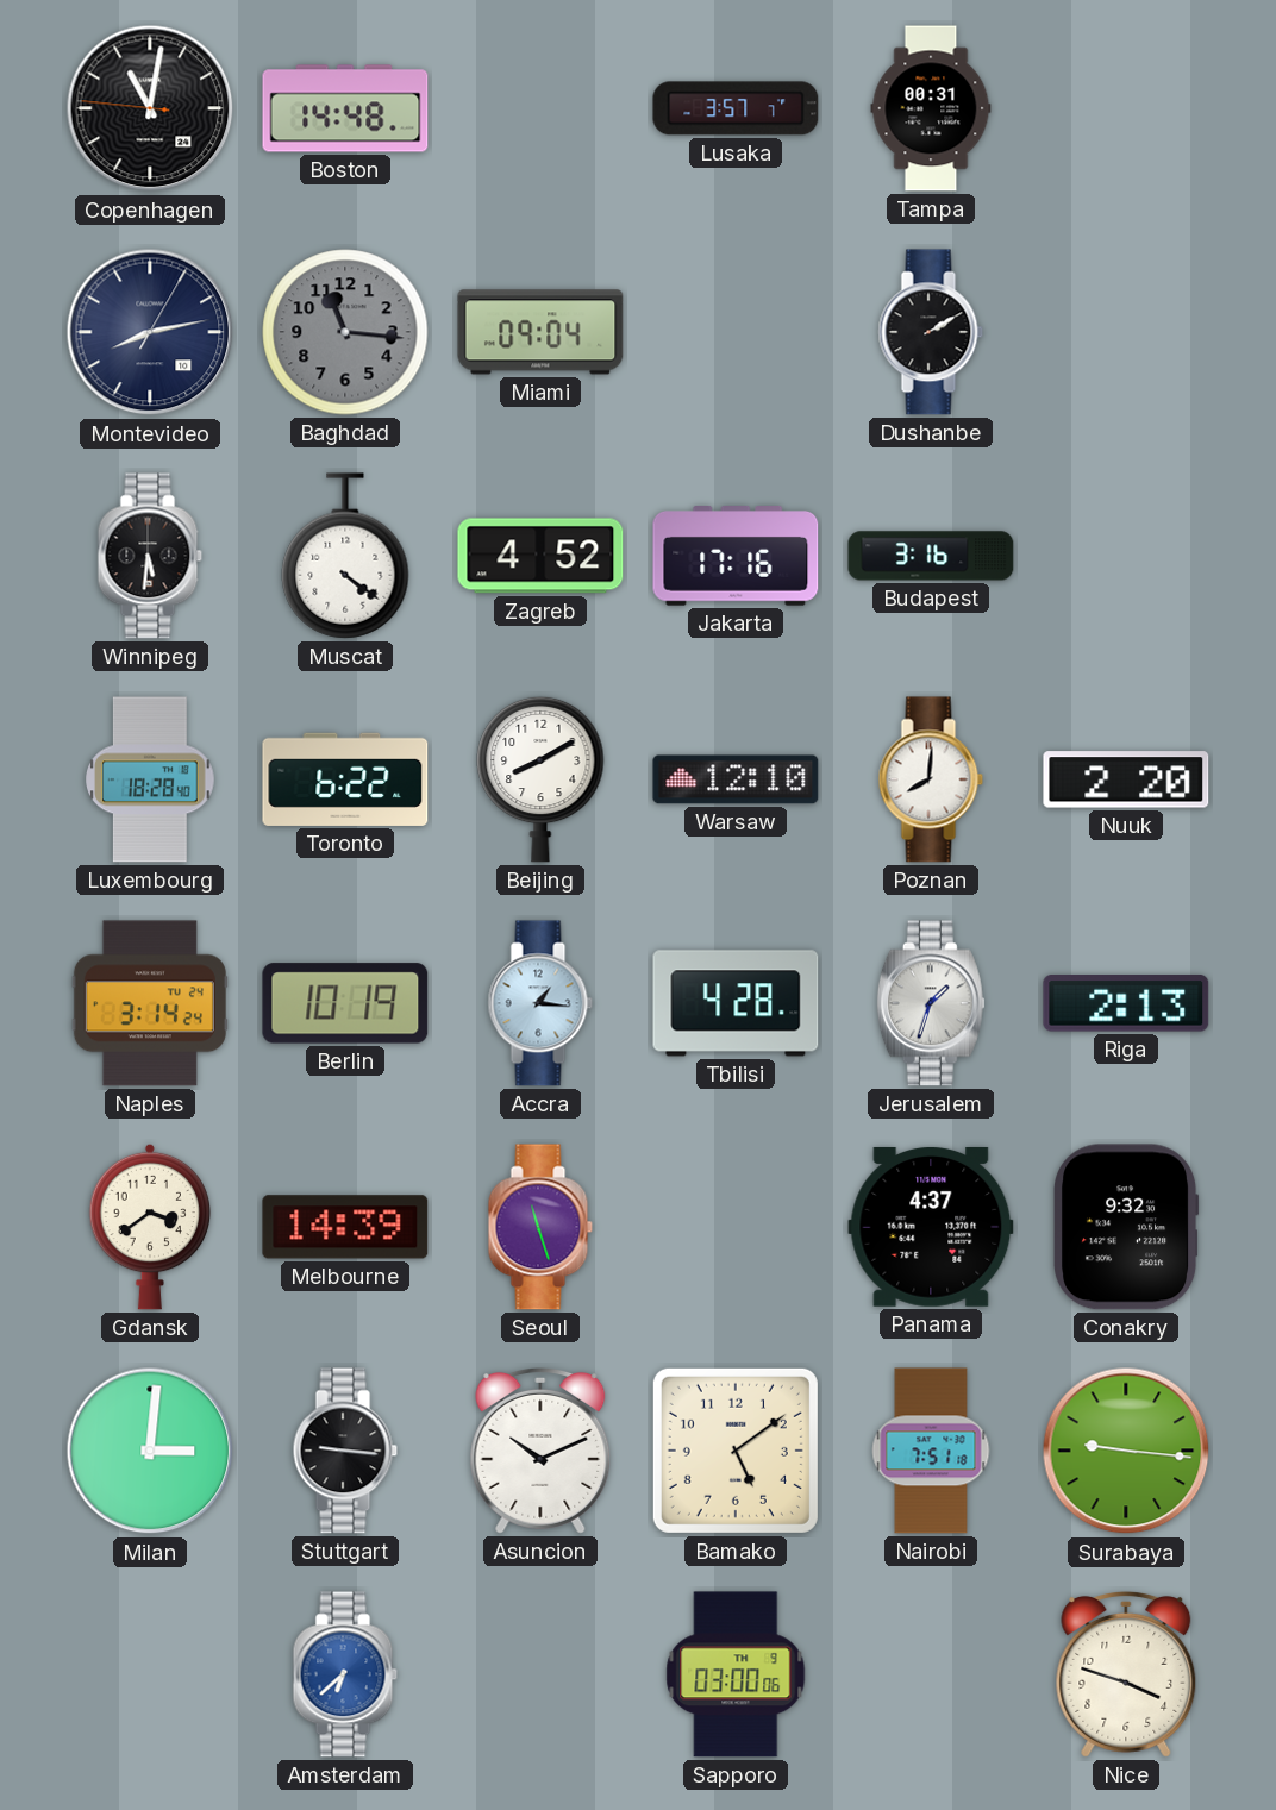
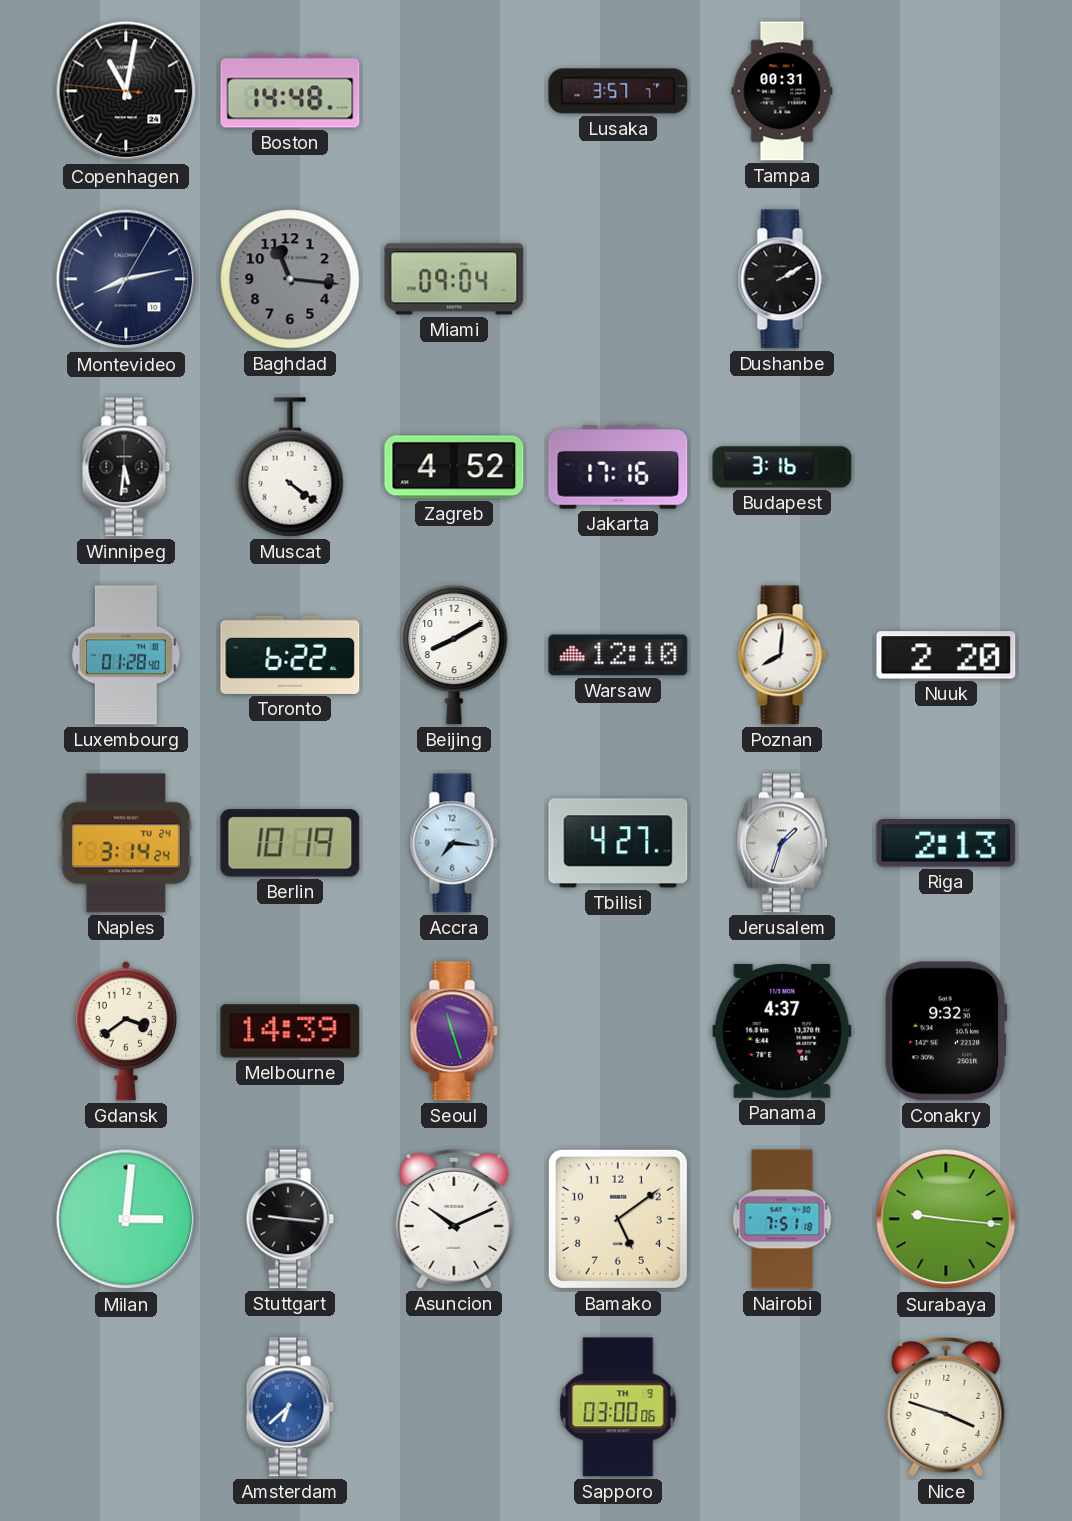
Luxembourg: 18:28 -> 01:28 (126, 655)
Accra: 1:16 -> 7:16 (454, 843)
Tbilisi: 4:28 -> 4:27 (618, 843)
